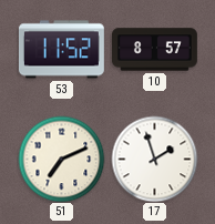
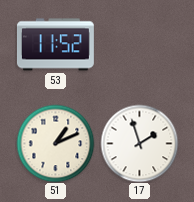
10: 8:57 -> none (154, 50)
51: 7:11 -> 1:11 (55, 143)
